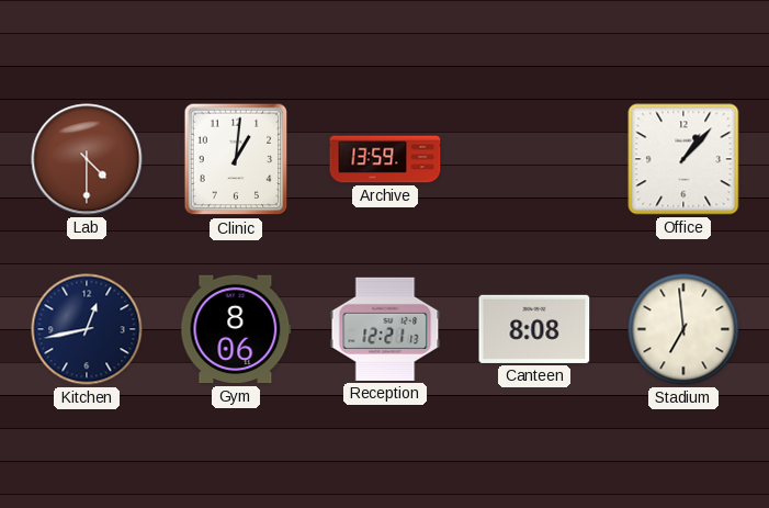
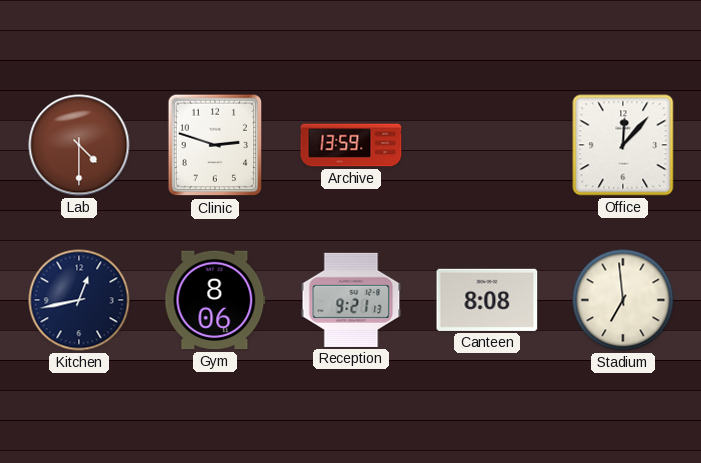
Clinic: 1:01 -> 2:48 (215, 145)
Office: 1:07 -> 12:07 (623, 145)
Reception: 12:21 -> 9:21 (351, 300)
